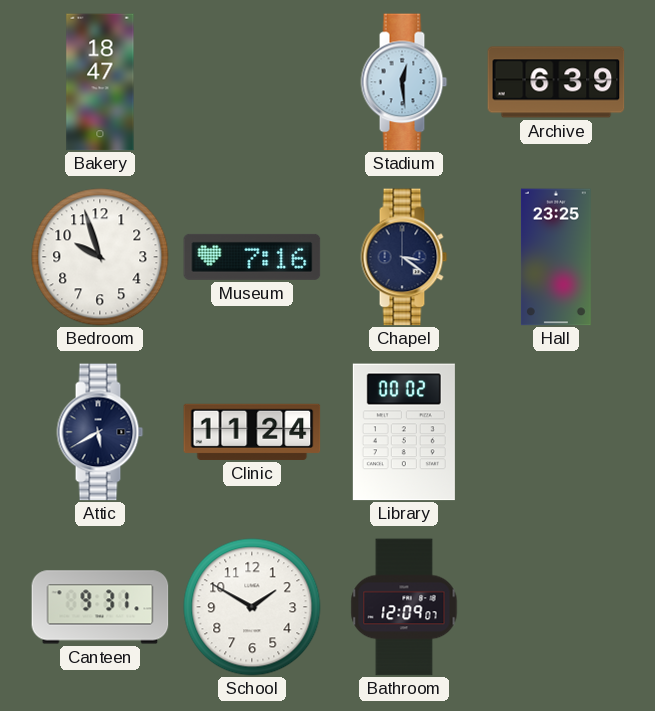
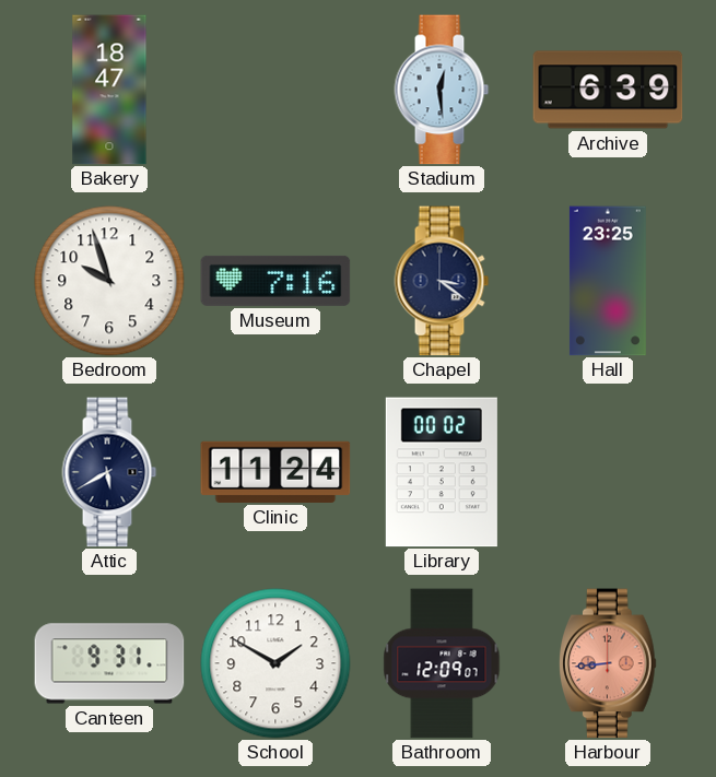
Harbour: none -> 8:44 (609, 663)
